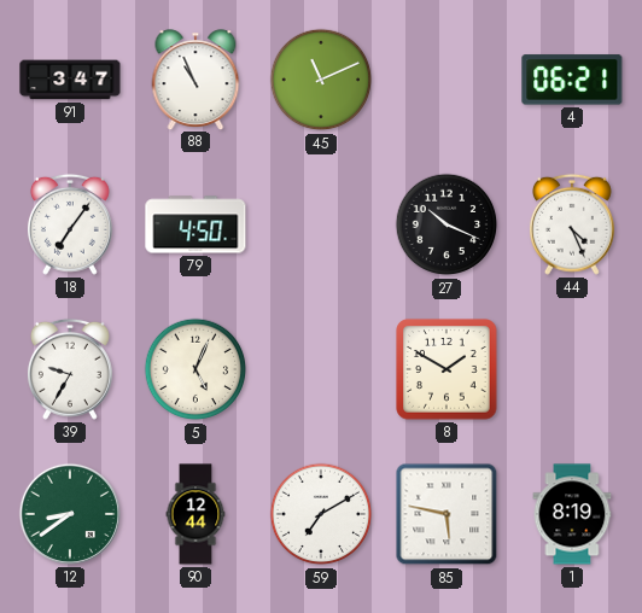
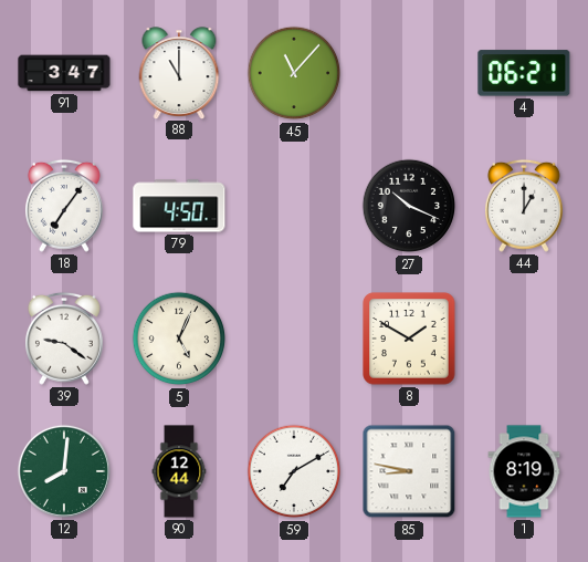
88: 10:56 -> 11:00 (179, 73)
45: 11:11 -> 11:07 (294, 73)
44: 4:26 -> 1:00 (524, 206)
39: 9:35 -> 9:21 (64, 339)
12: 8:39 -> 8:01 (64, 471)
85: 5:47 -> 8:47 (409, 471)
